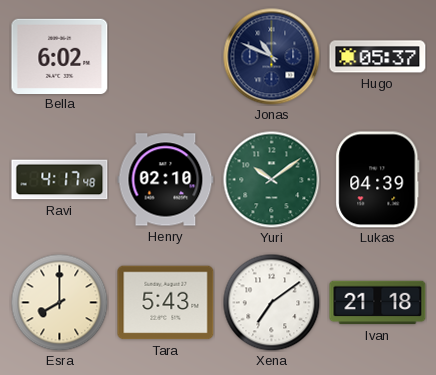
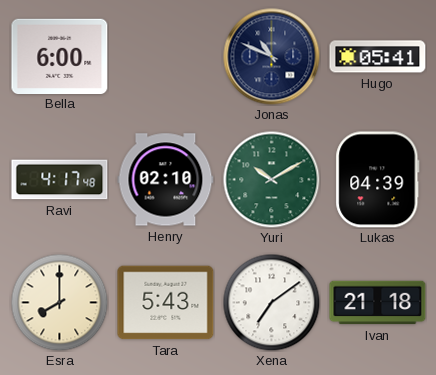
Bella: 6:02 -> 6:00 (60, 56)
Hugo: 05:37 -> 05:41 (378, 57)
Yuri: 10:09 -> 10:10 (271, 179)
